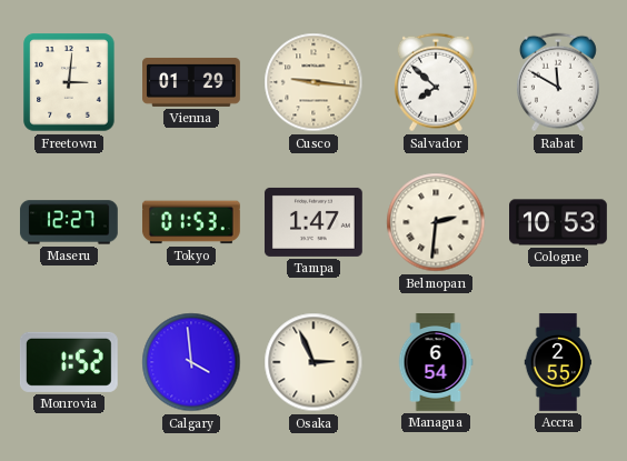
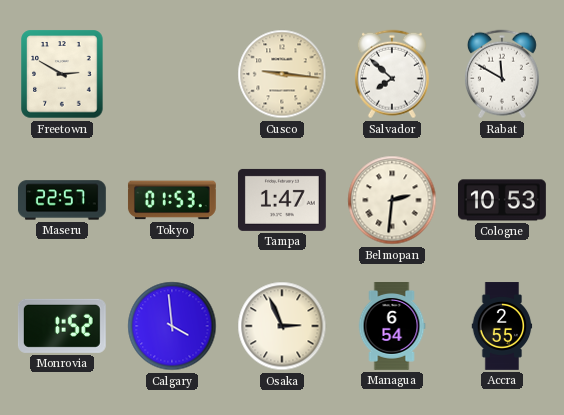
Freetown: 3:01 -> 2:50 (62, 74)
Vienna: 01:29 -> none (192, 82)
Maseru: 12:27 -> 22:57 (62, 200)
